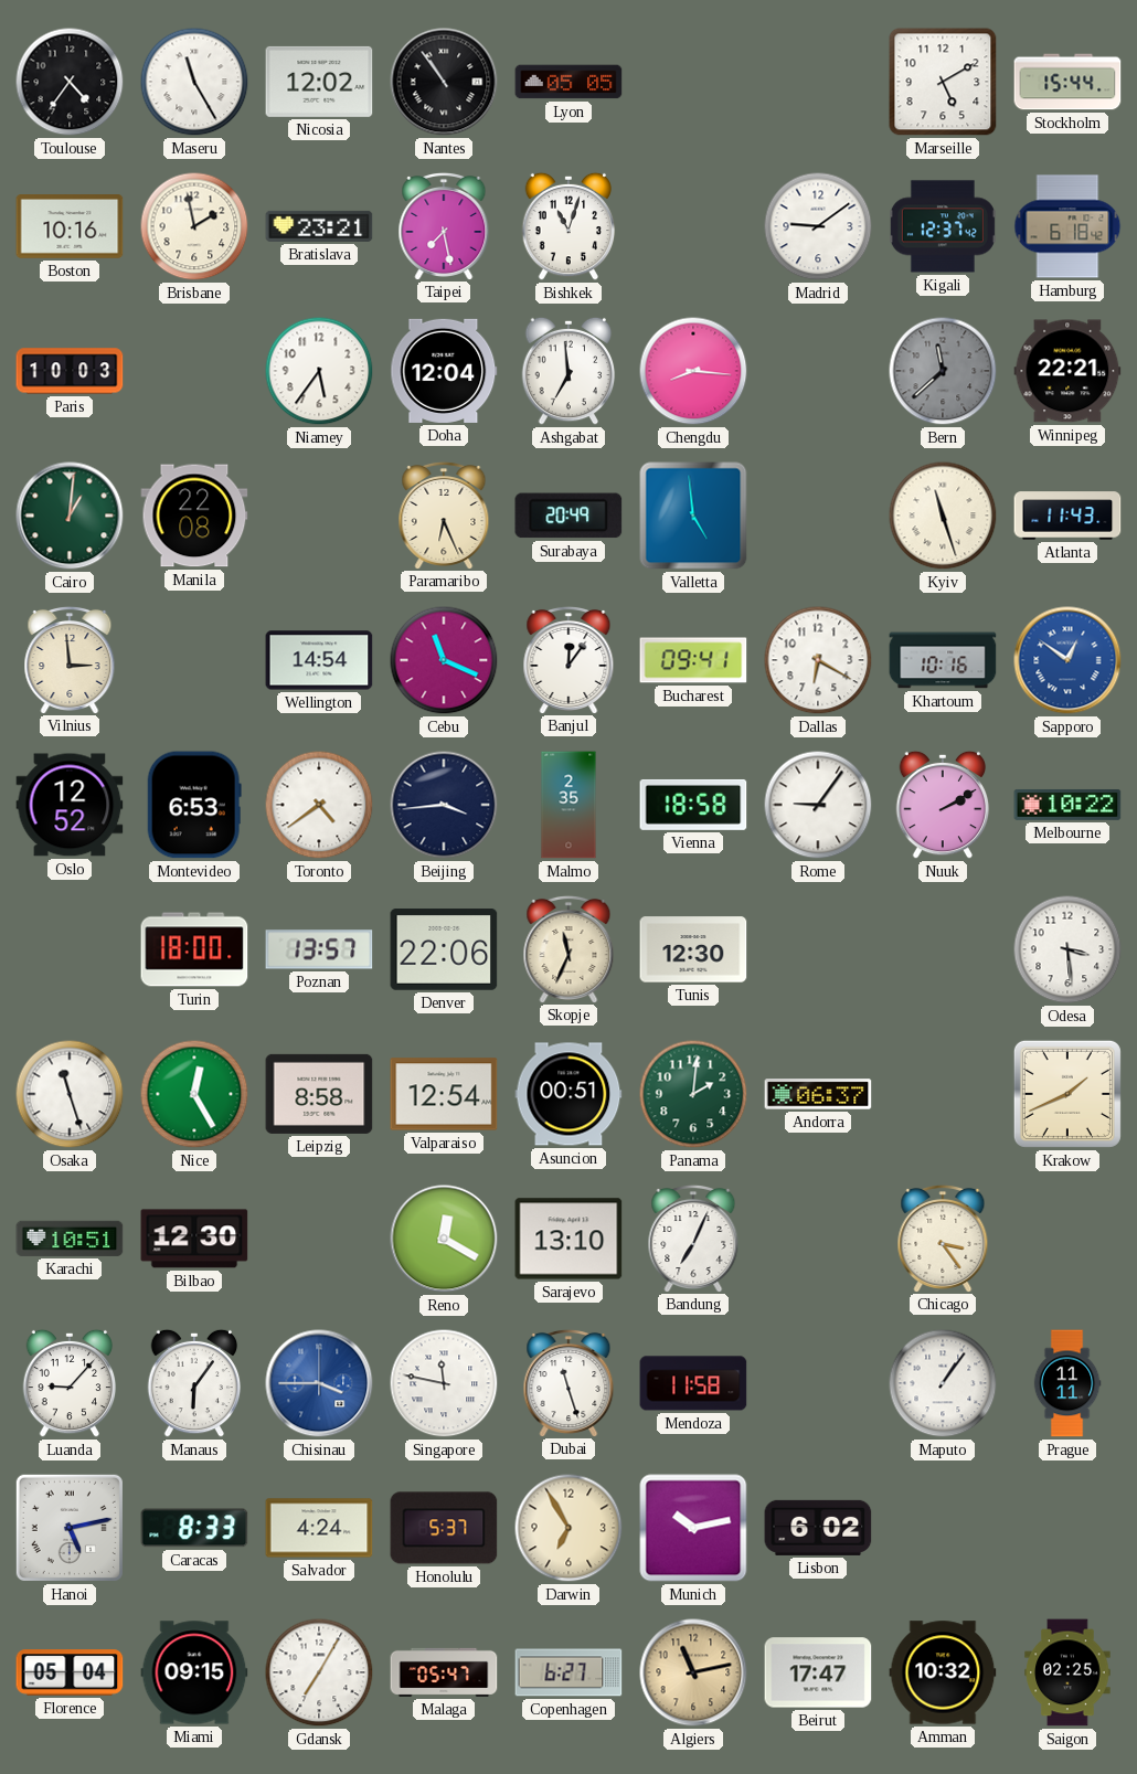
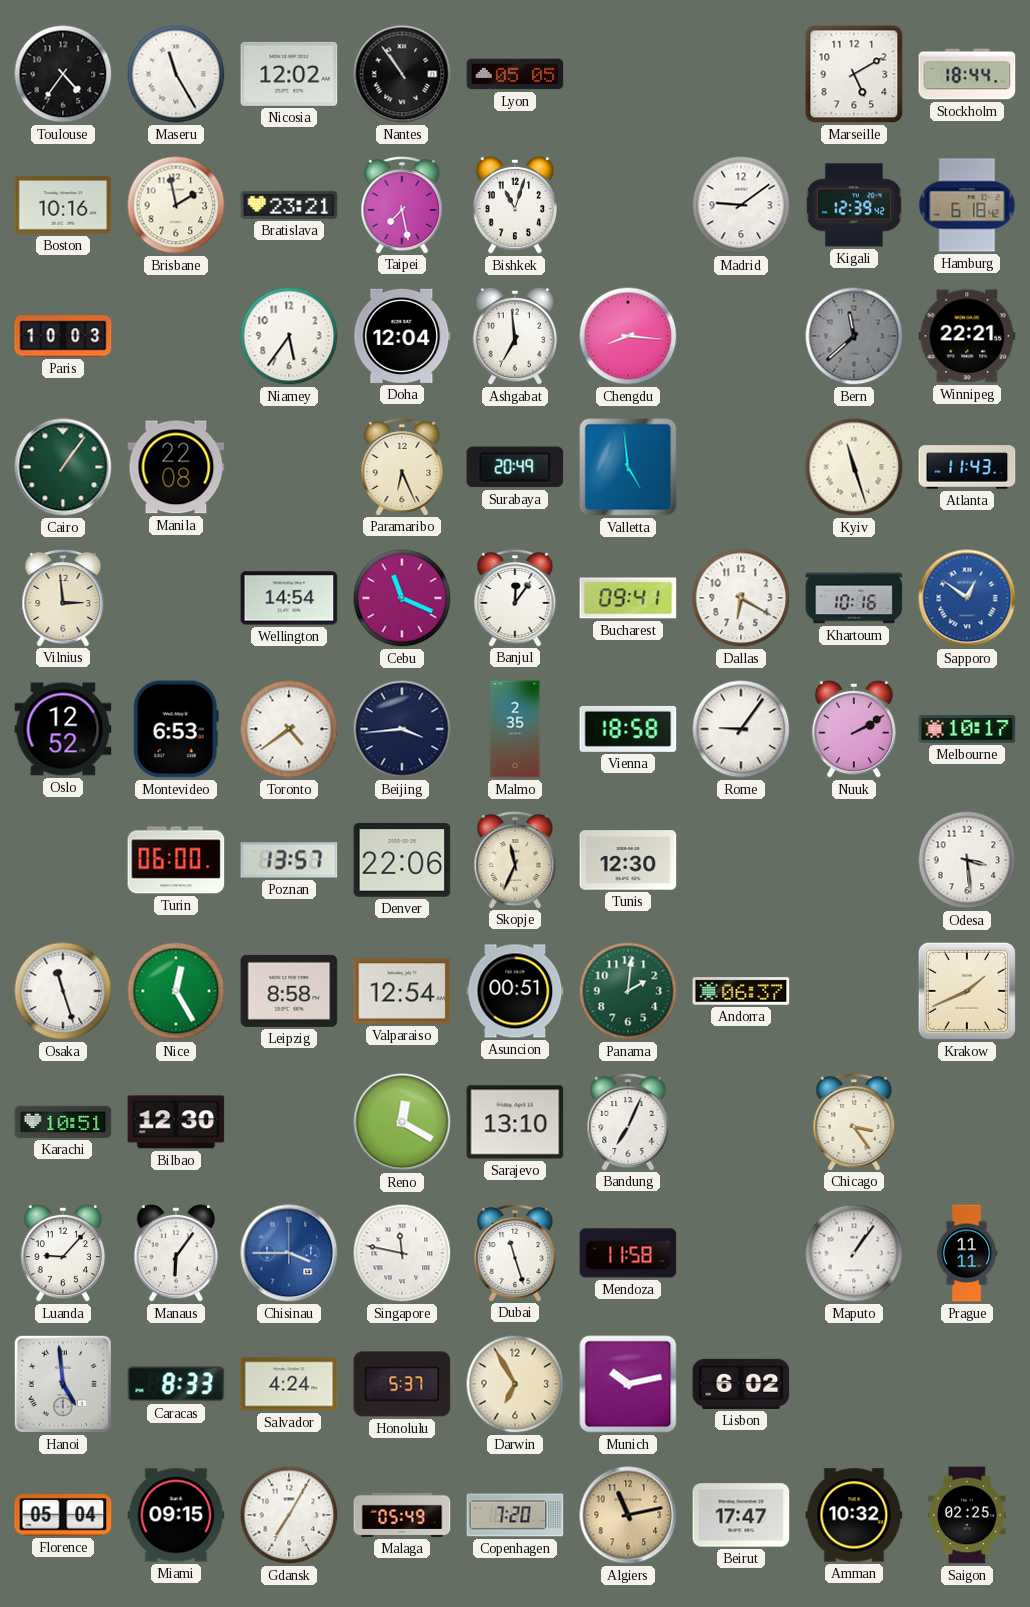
Stockholm: 15:44 -> 18:44 (967, 74)
Kigali: 12:37 -> 12:39 (854, 205)
Cairo: 1:01 -> 1:06 (63, 467)
Melbourne: 10:22 -> 10:17 (967, 729)
Turin: 18:00 -> 06:00 (176, 860)
Hanoi: 5:13 -> 4:59 (63, 1384)
Malaga: 05:47 -> 05:49 (402, 1515)
Copenhagen: 6:27 -> 7:20 (515, 1515)
